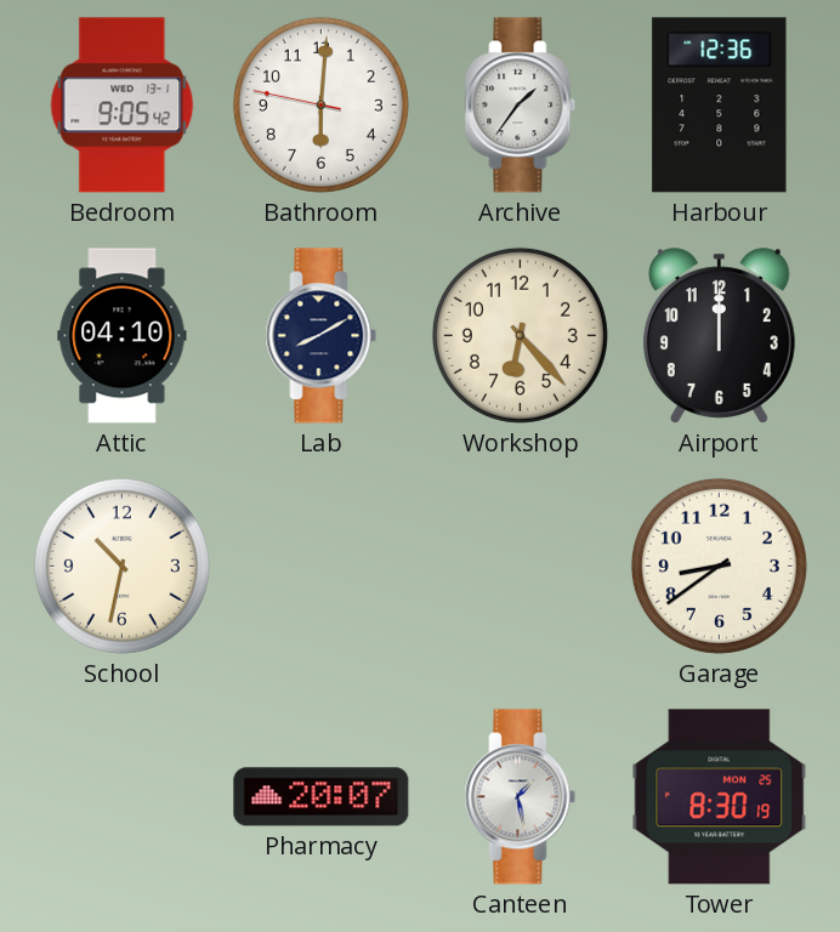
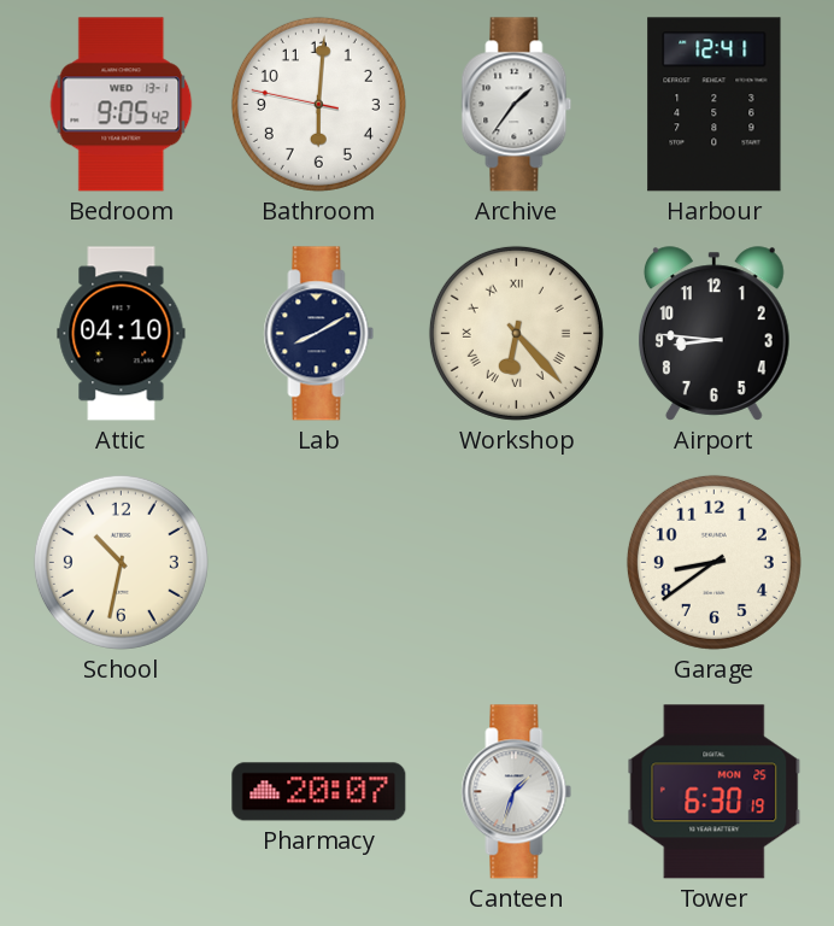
Harbour: 12:36 -> 12:41 (715, 105)
Workshop numerals: Arabic -> Roman (516, 333)
Airport: 12:00 -> 8:46 (713, 334)
Canteen: 1:28 -> 1:33 (517, 792)
Tower: 8:30 -> 6:30 (715, 792)
